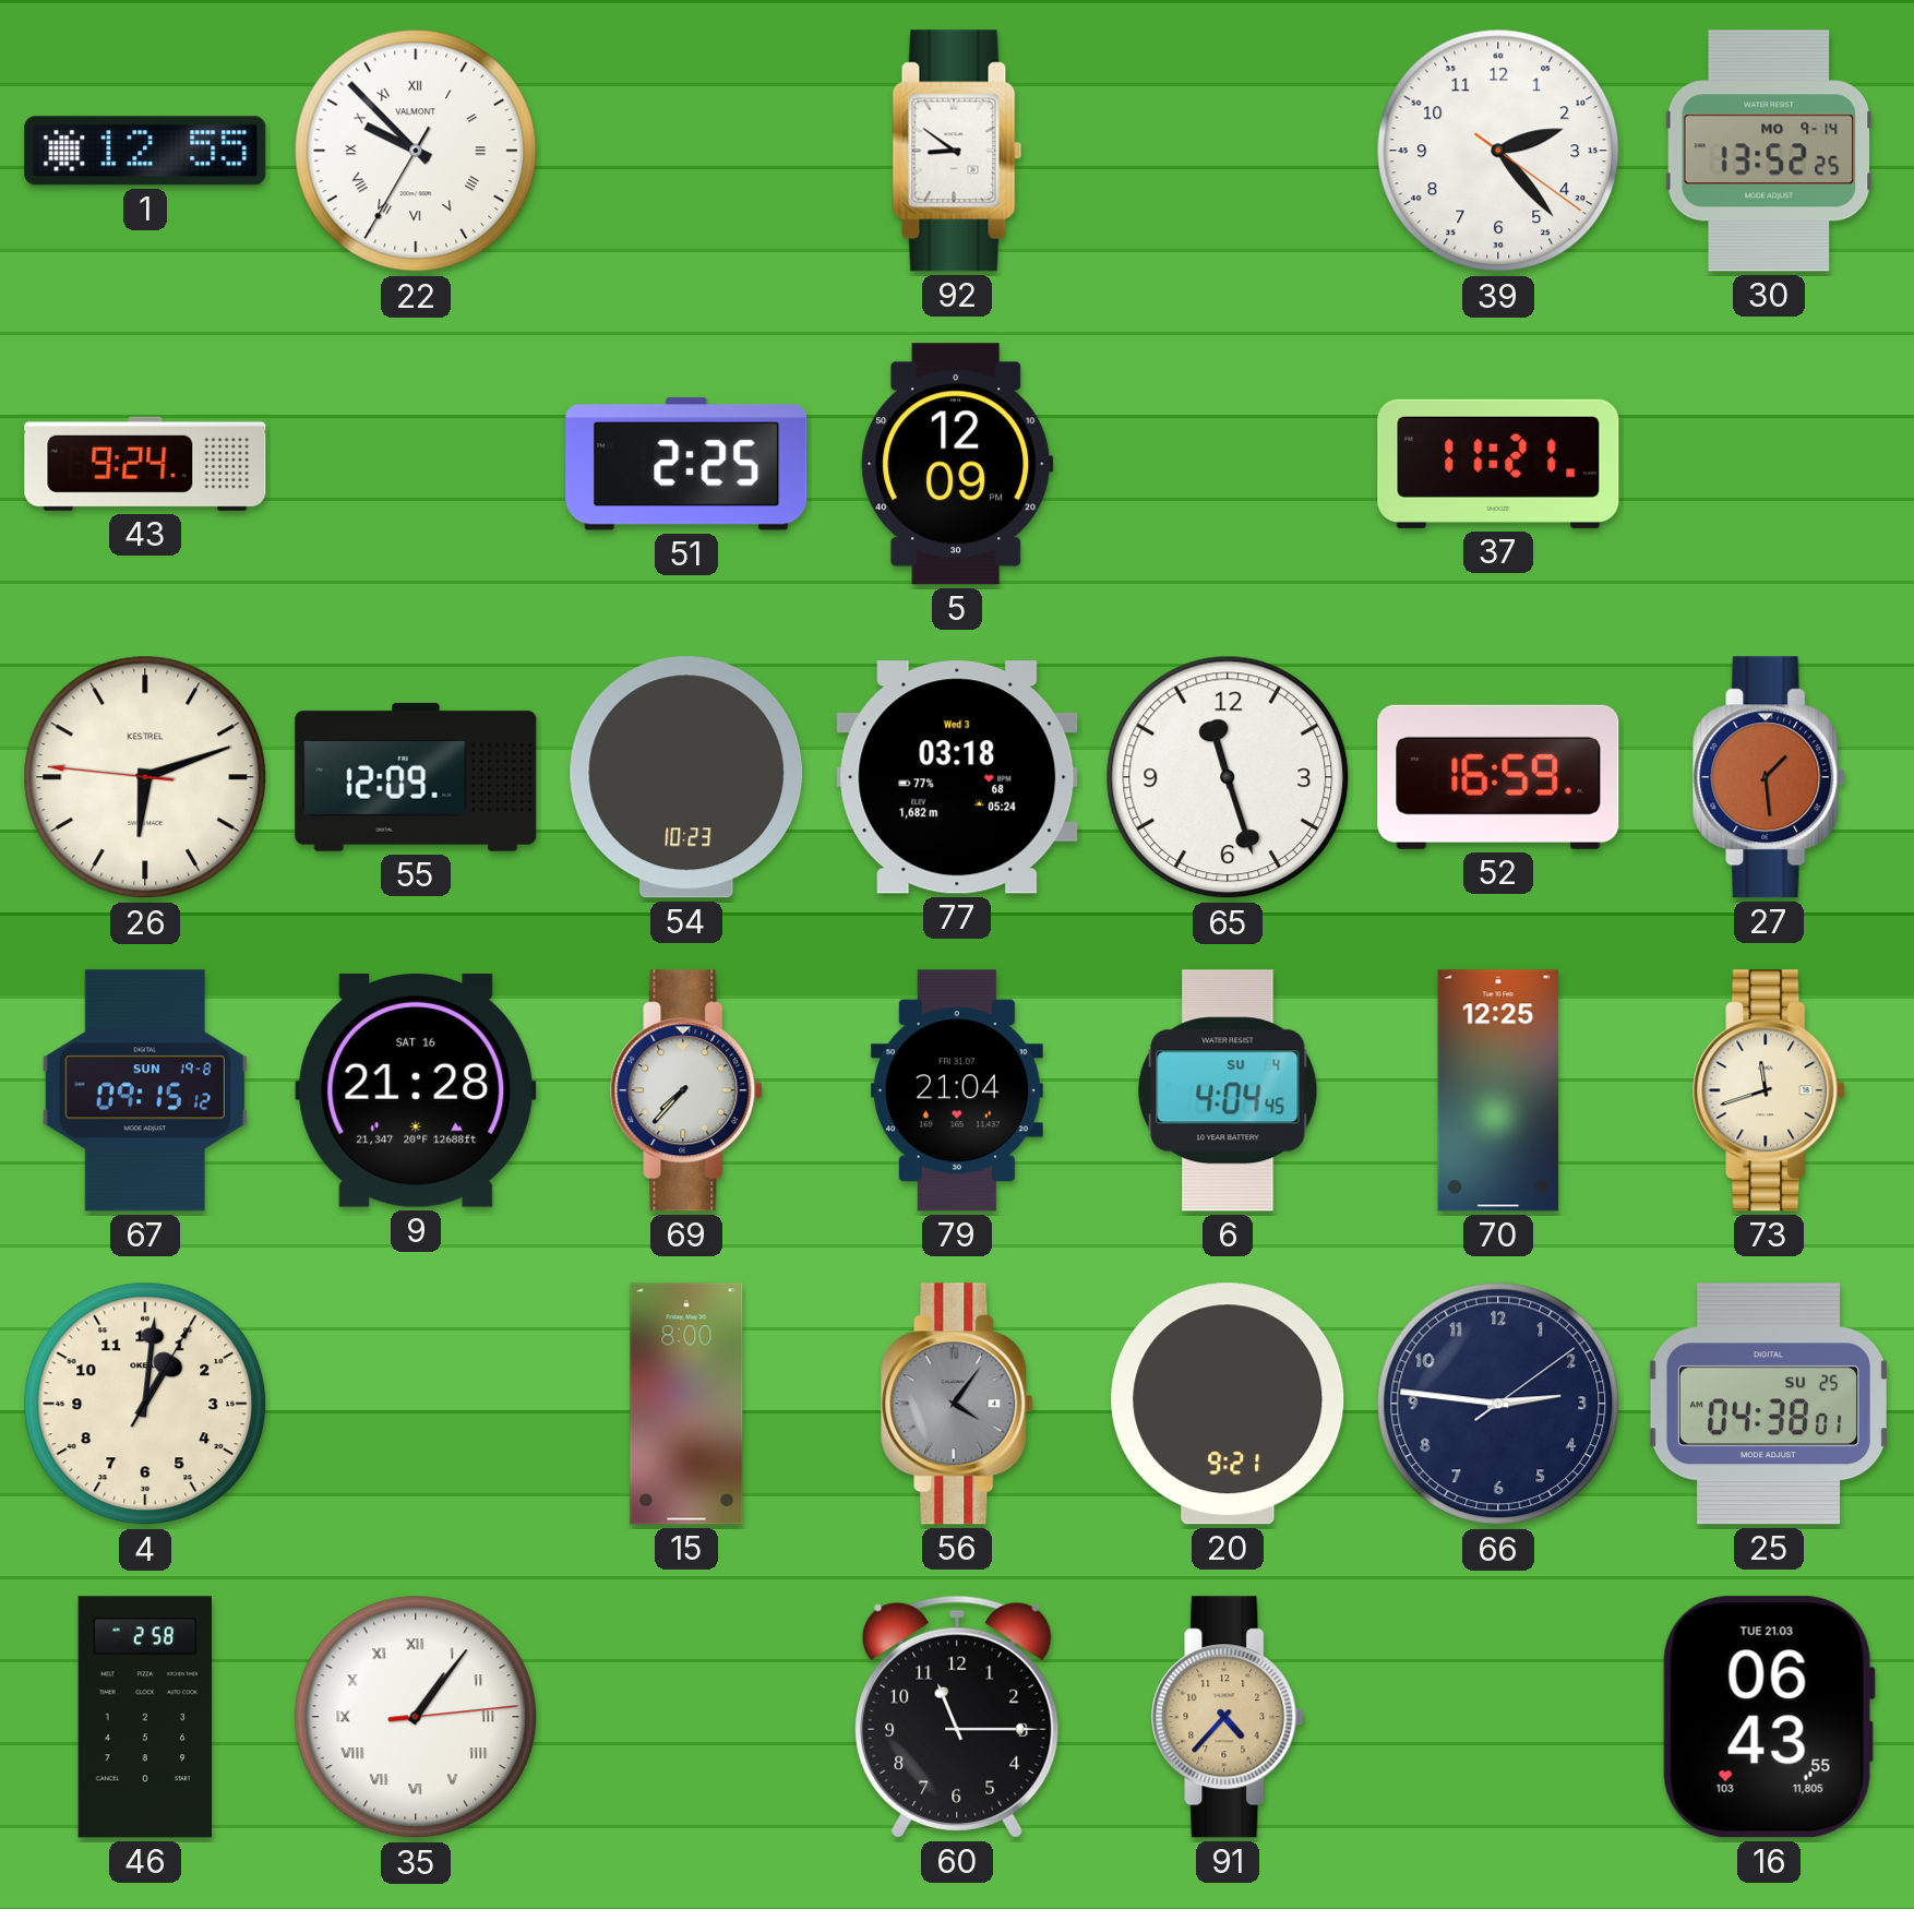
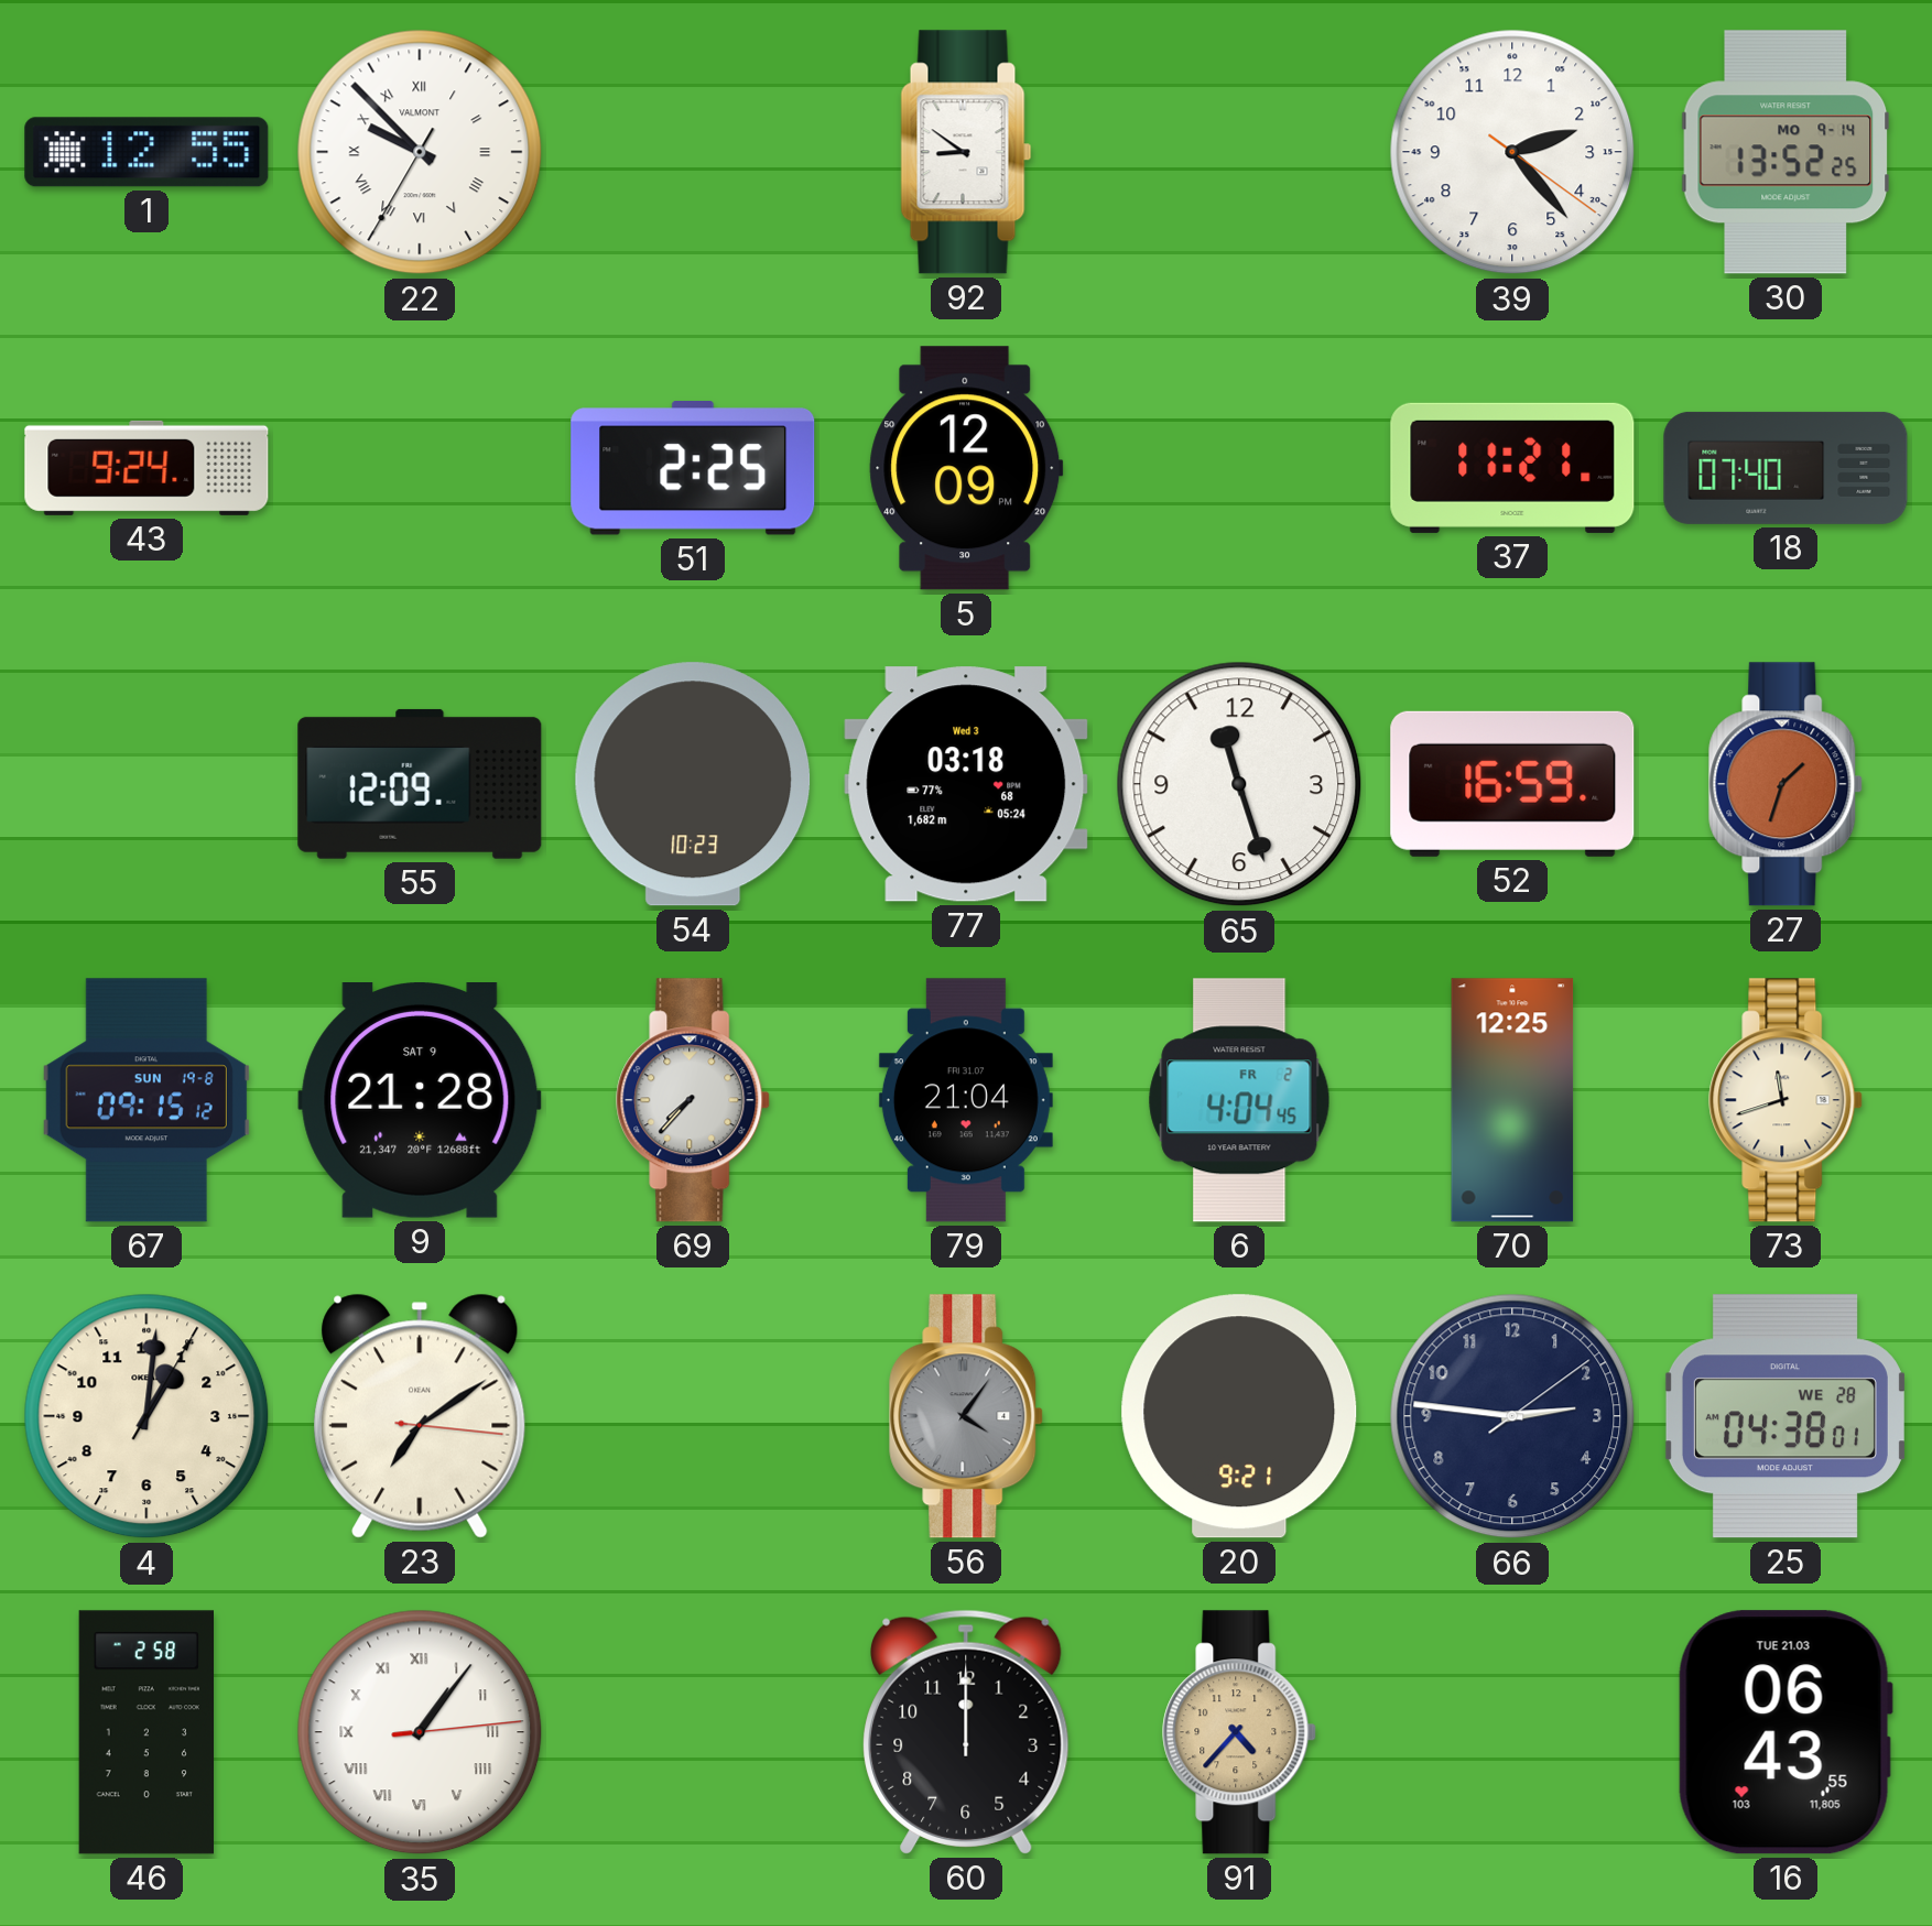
18: none -> 07:40 (1786, 468)
26: 6:11 -> none (145, 777)
27: 1:29 -> 1:33 (1787, 784)
9 date: SAT 16 -> SAT 9 (420, 1101)
6 date: SU 4 -> FR 2 (1239, 1100)
23: none -> 7:09 (420, 1416)
15: 8:00 -> none (686, 1404)
25 date: SU 25 -> WE 28 (1784, 1416)
60: 11:15 -> 12:00 (966, 1732)
